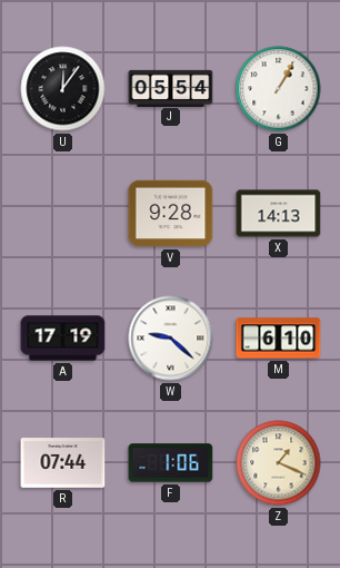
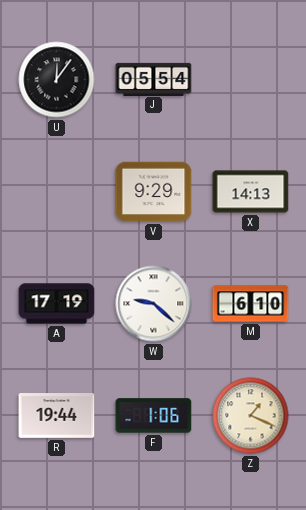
G: 1:05 -> none (279, 89)
V: 9:28 -> 9:29 (154, 192)
R: 07:44 -> 19:44 (57, 416)
